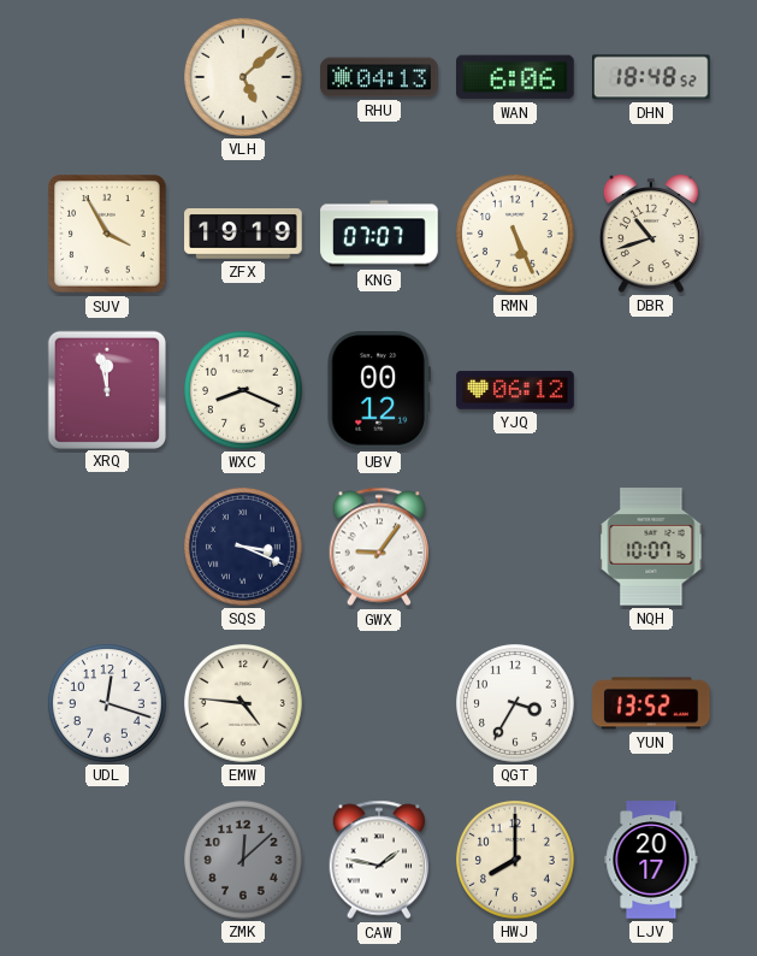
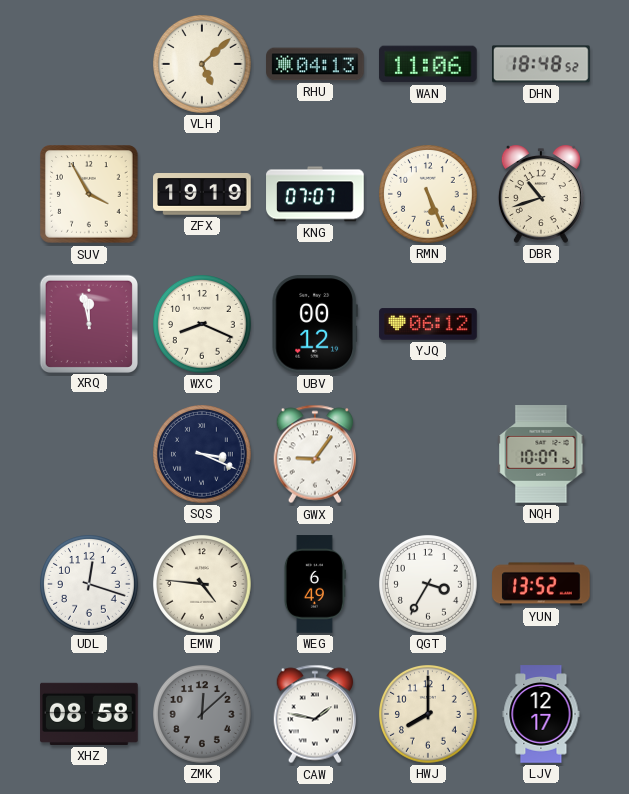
WAN: 6:06 -> 11:06 (429, 64)
WEG: none -> 6:49 (315, 584)
XHZ: none -> 08:58 (89, 714)
LJV: 20:17 -> 12:17 (541, 714)
